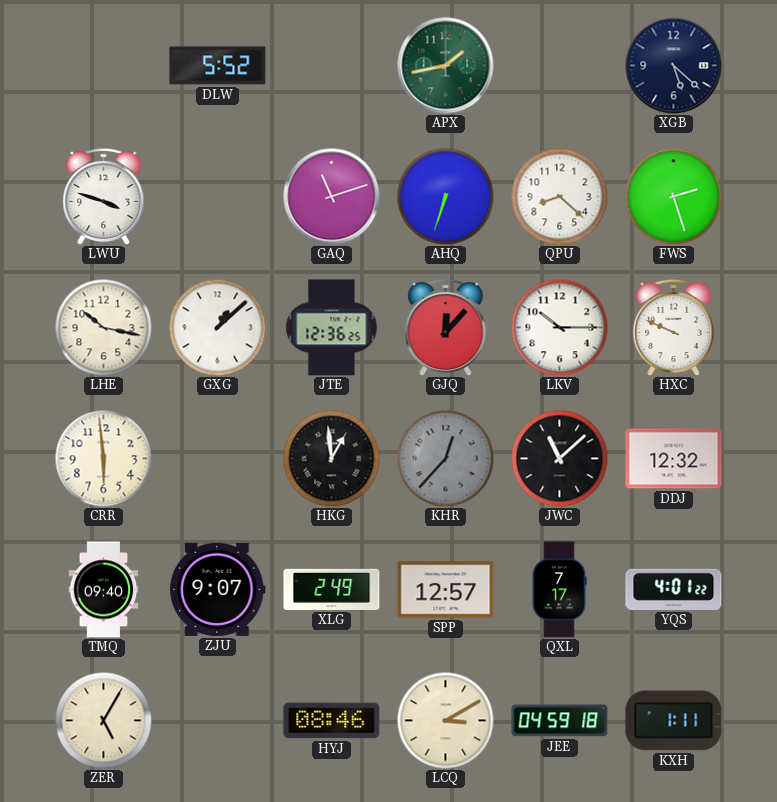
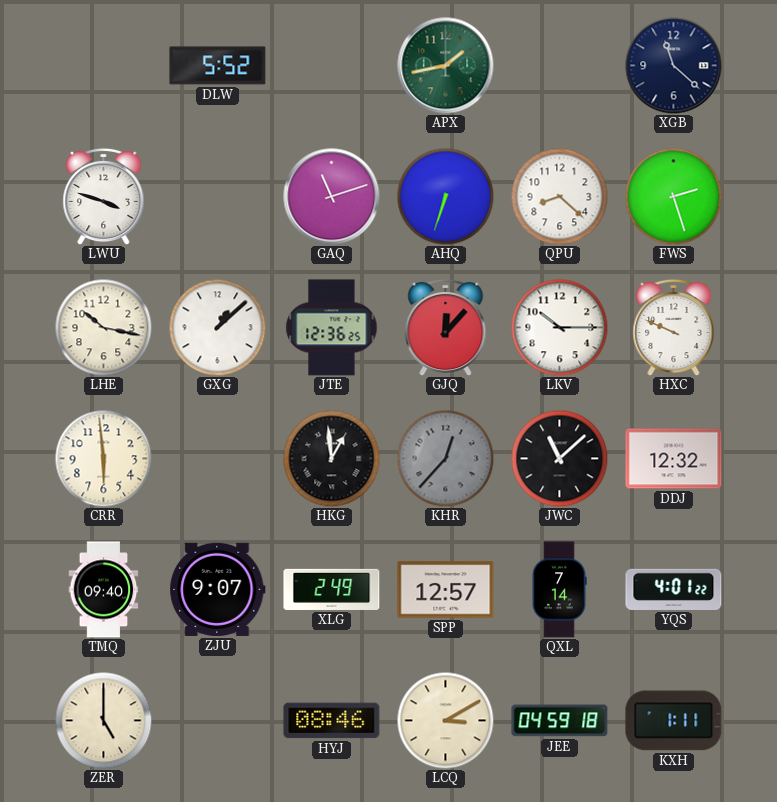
XGB: 5:22 -> 11:22 (674, 66)
QXL: 7:17 -> 7:14 (559, 590)
ZER: 5:05 -> 5:00 (103, 720)
